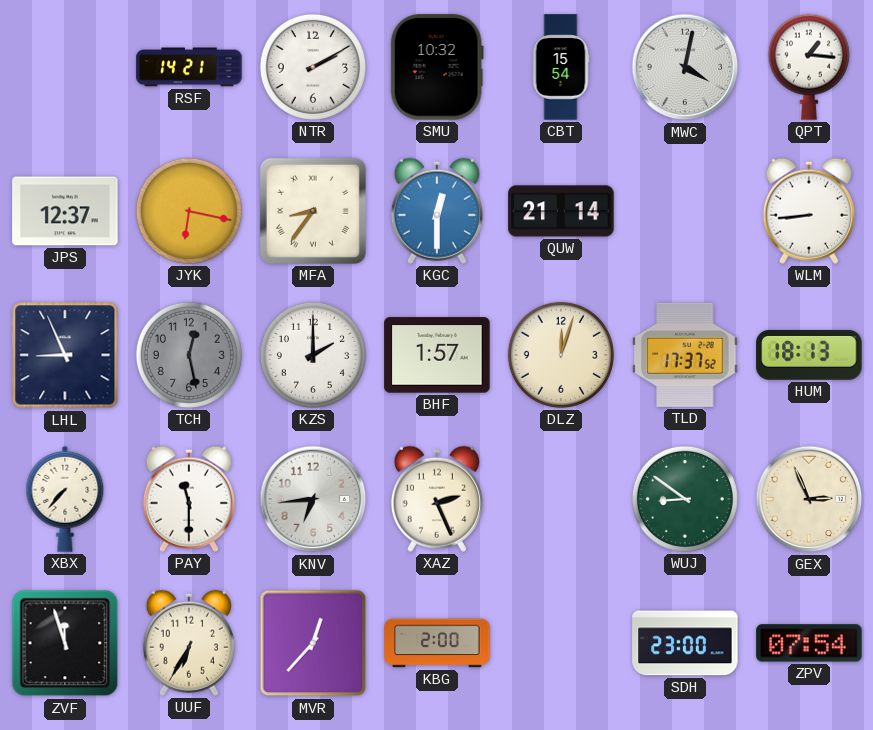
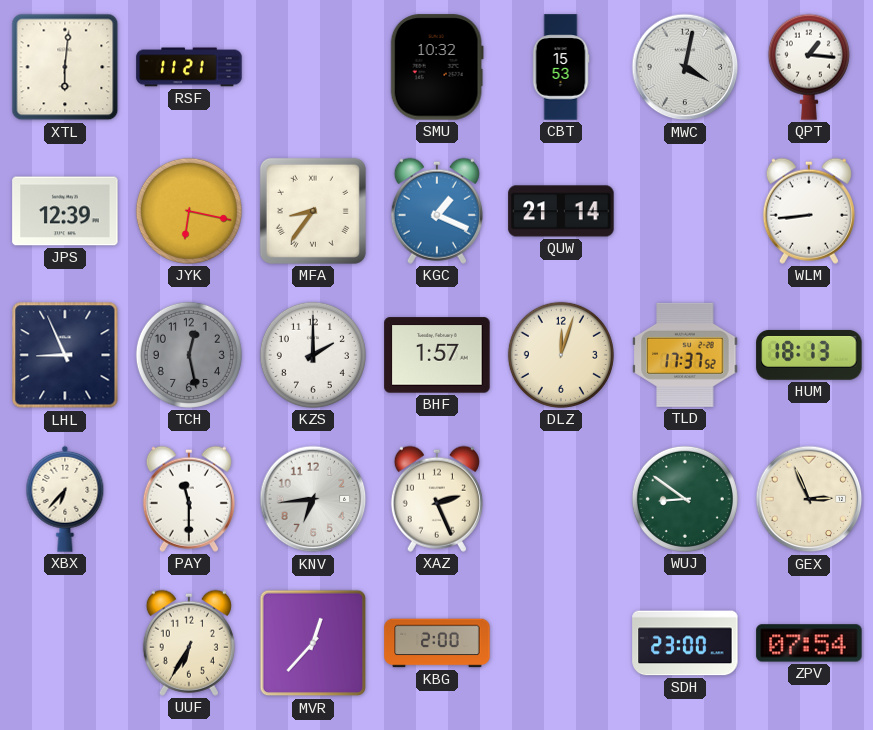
XTL: none -> 6:01 (65, 67)
RSF: 14:21 -> 11:21 (189, 67)
NTR: 2:10 -> none (313, 67)
CBT: 15:54 -> 15:53 (561, 67)
JPS: 12:37 -> 12:39 (65, 211)
KGC: 12:30 -> 1:19 (437, 211)
XBX: 7:37 -> 6:37 (65, 499)
ZVF: 11:57 -> none (65, 643)
